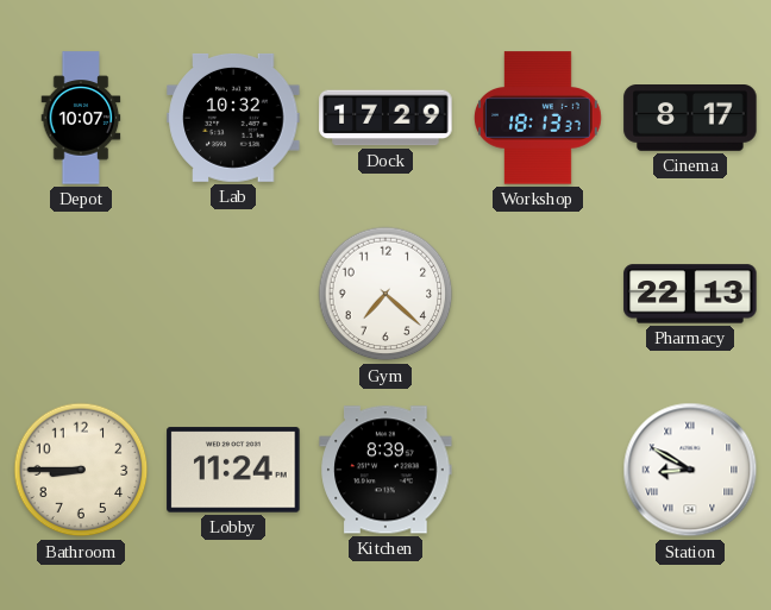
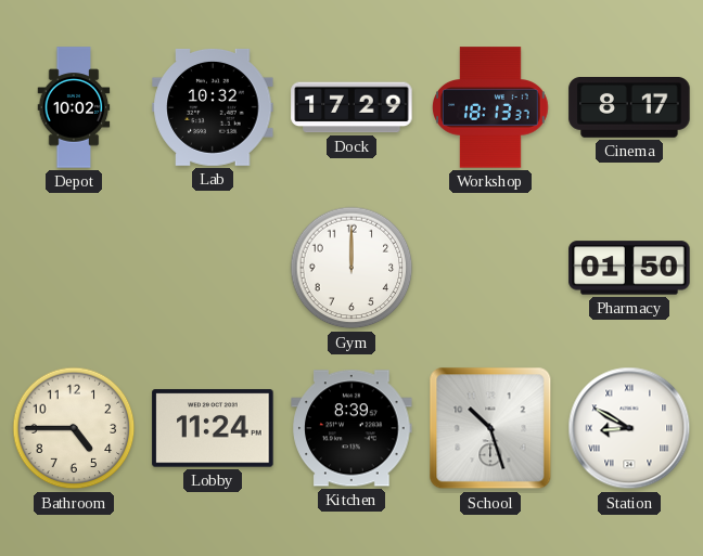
Depot: 10:07 -> 10:02 (74, 107)
Gym: 7:22 -> 12:00 (351, 268)
Pharmacy: 22:13 -> 01:50 (629, 268)
Bathroom: 8:45 -> 4:45 (74, 428)
School: none -> 10:27 (490, 428)
